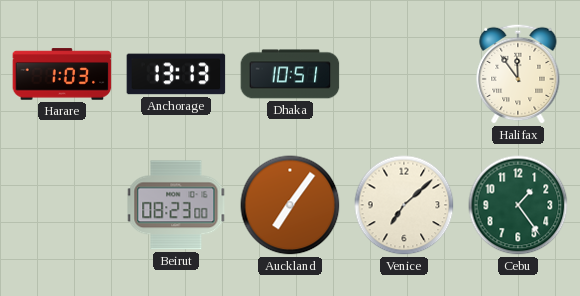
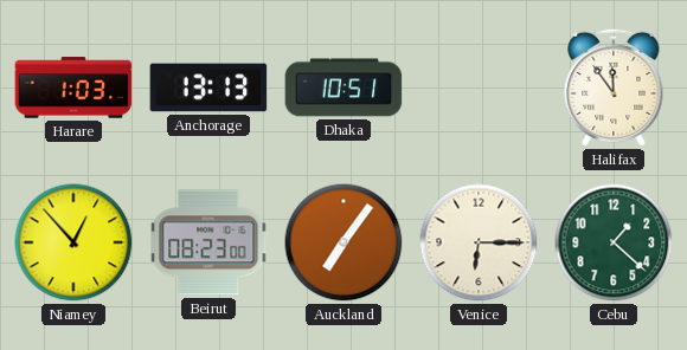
Niamey: none -> 12:53 (73, 242)
Venice: 7:08 -> 6:15 (479, 242)
Cebu: 1:24 -> 1:22 (614, 242)
